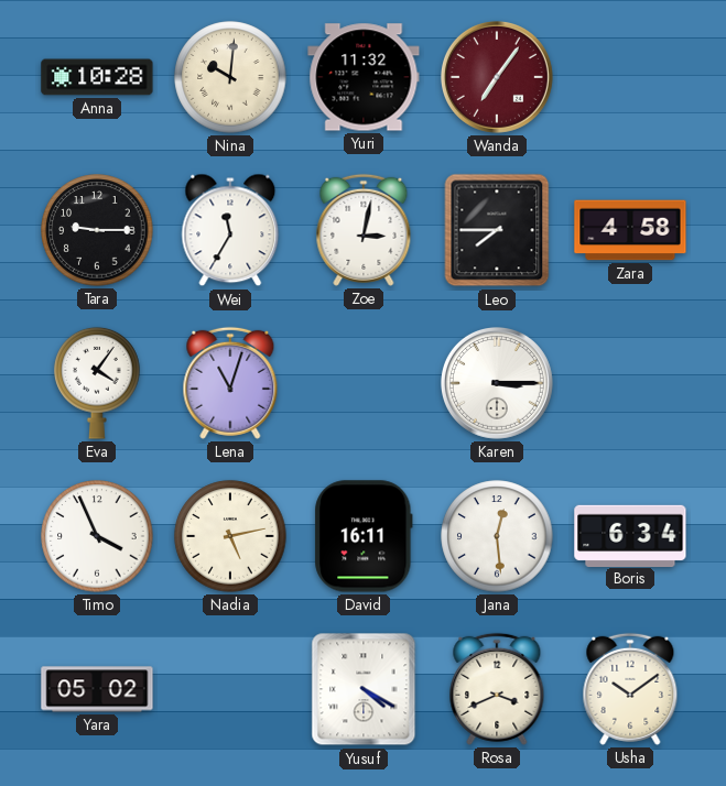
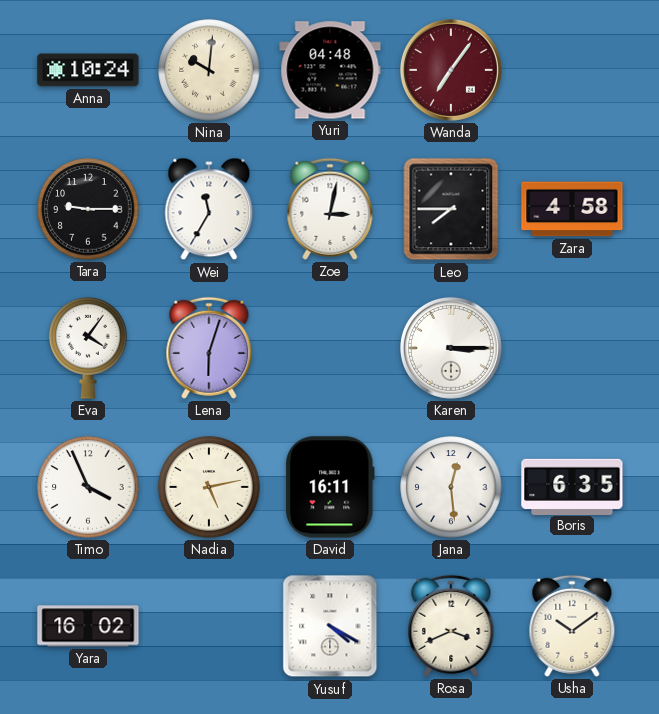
Anna: 10:28 -> 10:24 (88, 70)
Yuri: 11:32 -> 04:48 (330, 70)
Lena: 11:03 -> 6:03 (209, 348)
Boris: 6:34 -> 6:35 (572, 486)
Yara: 05:02 -> 16:02 (88, 626)
